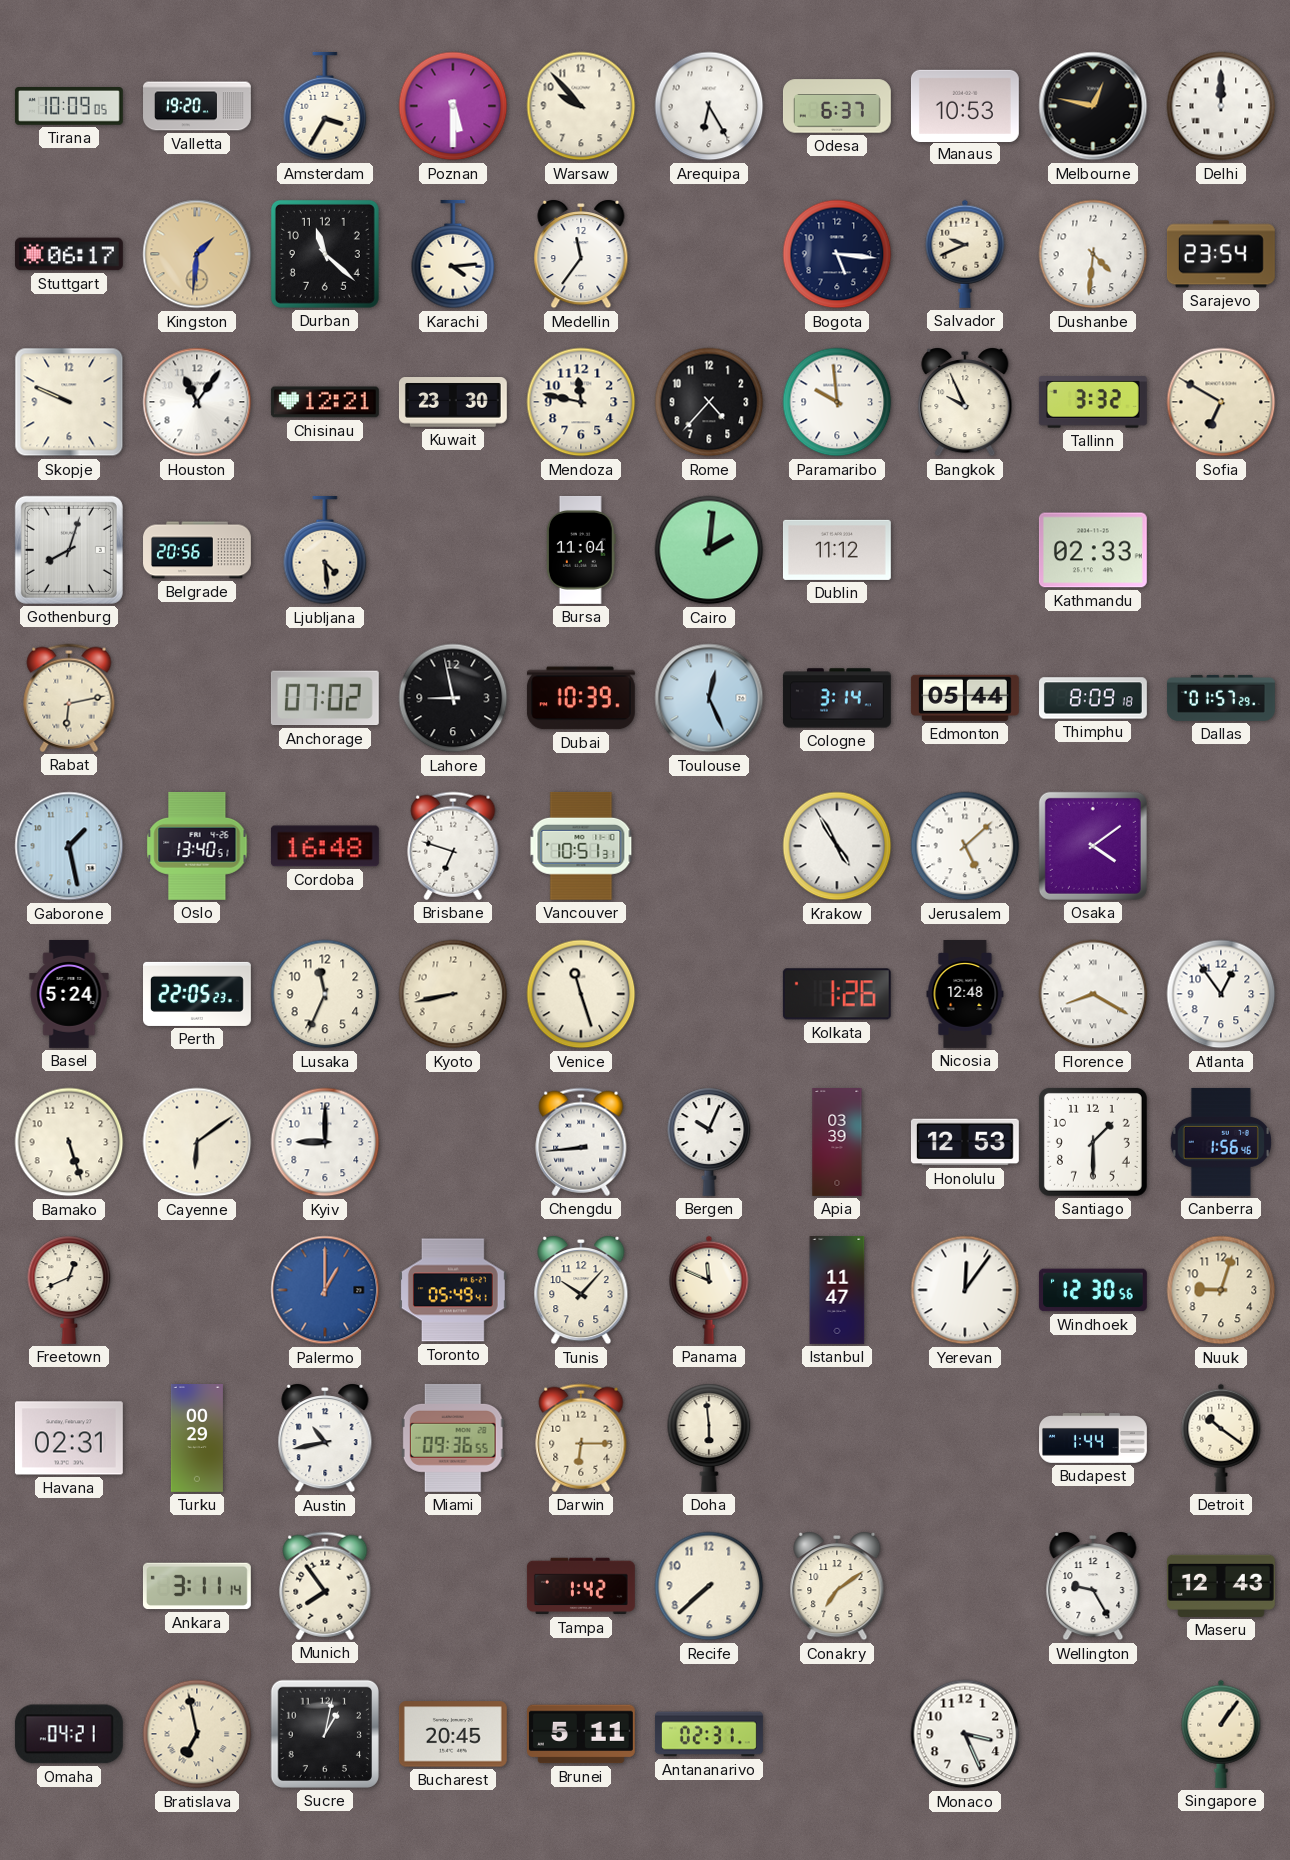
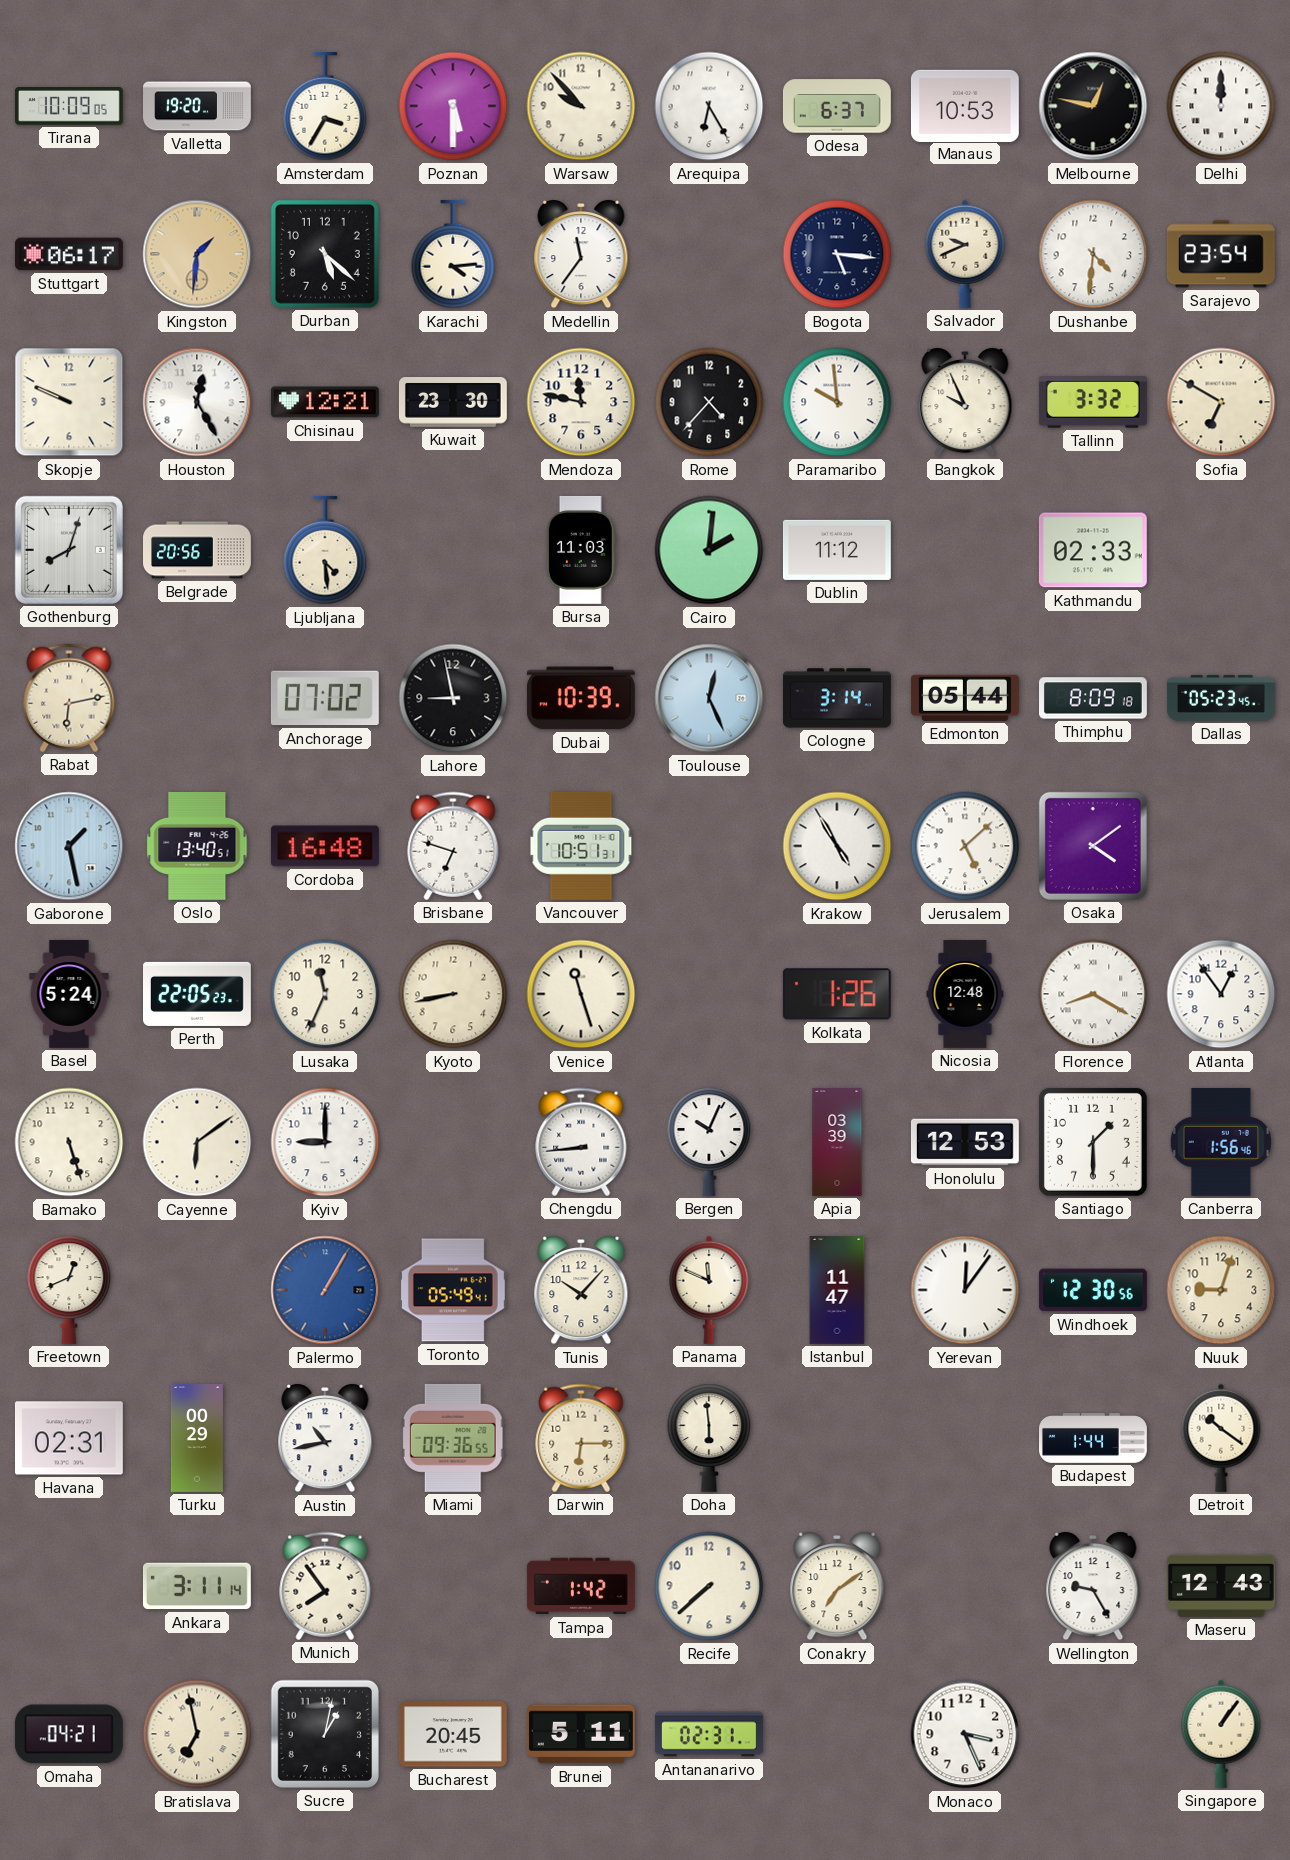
Durban: 11:22 -> 5:22 (325, 254)
Houston: 11:06 -> 12:25 (197, 402)
Bursa: 11:04 -> 11:03 (581, 550)
Dallas: 01:57 -> 05:23 (1221, 698)
Palermo: 1:00 -> 1:05 (325, 1290)
